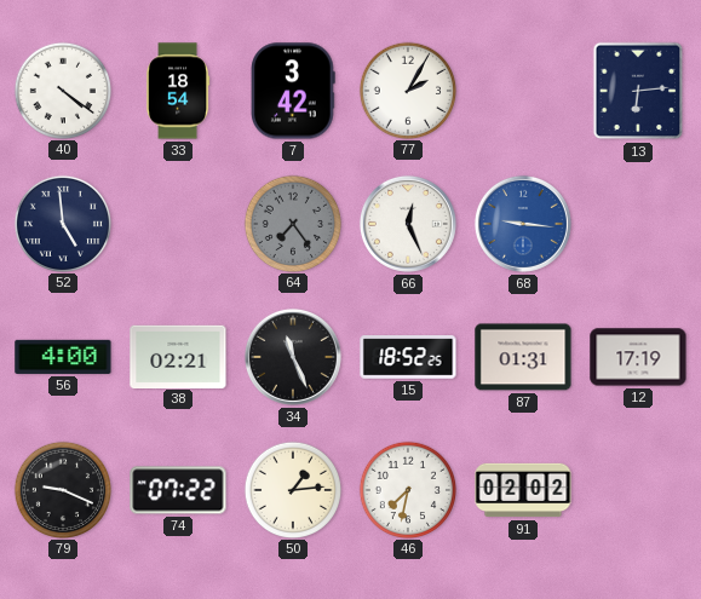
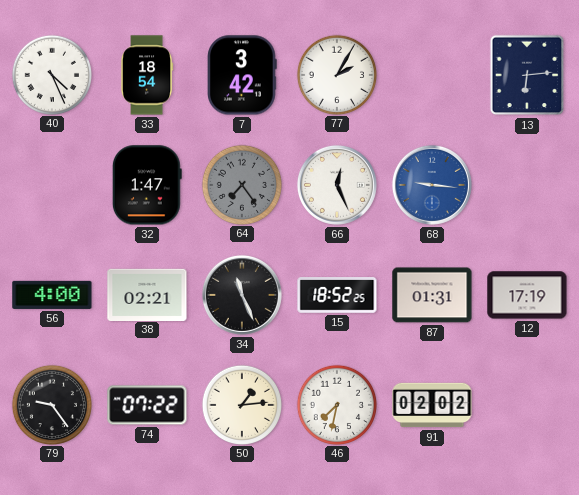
40: 4:21 -> 4:26 (51, 74)
52: 4:59 -> none (62, 223)
32: none -> 1:47 (147, 185)
79: 9:19 -> 9:24 (51, 404)
